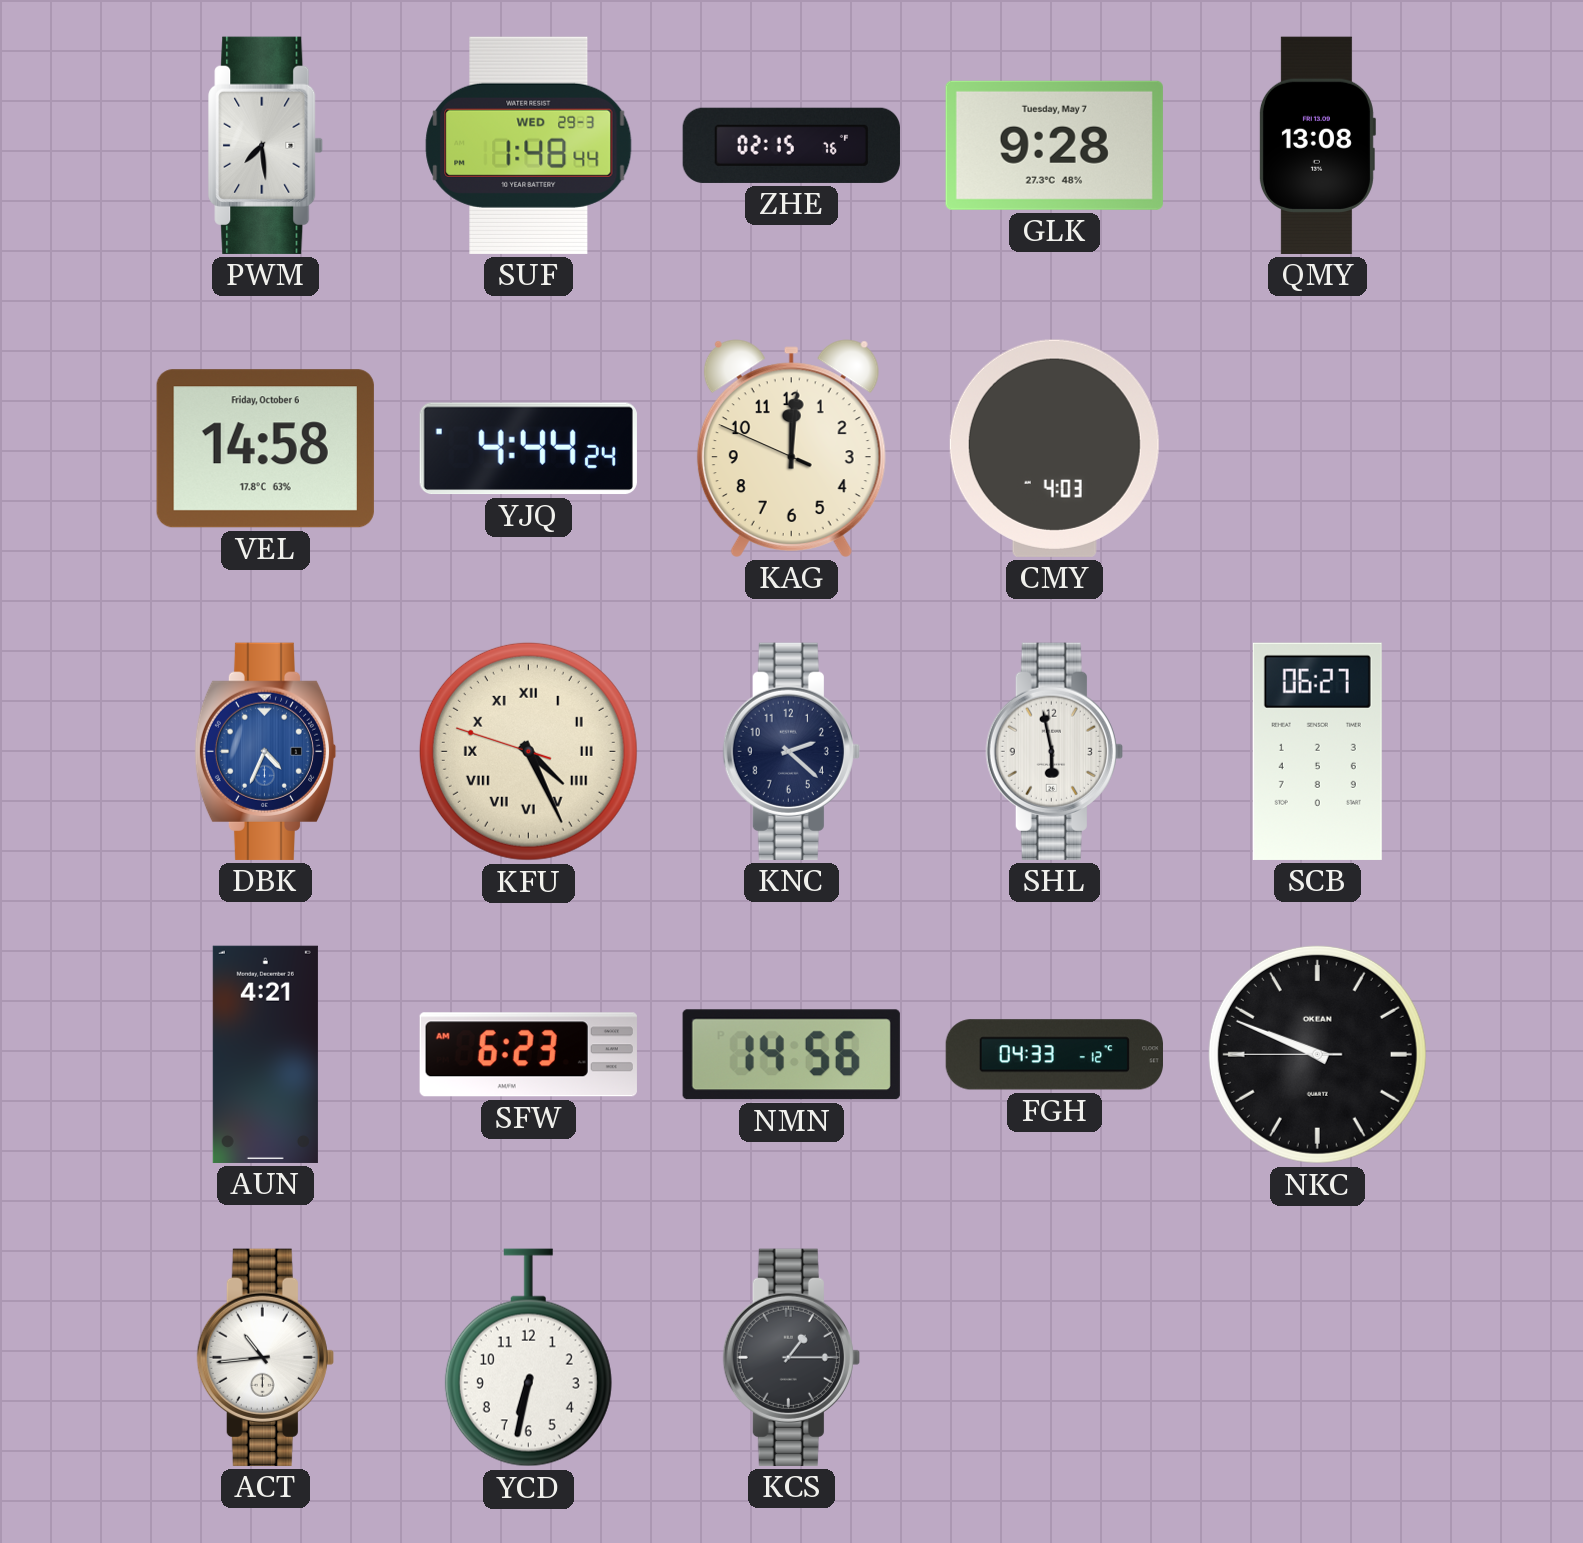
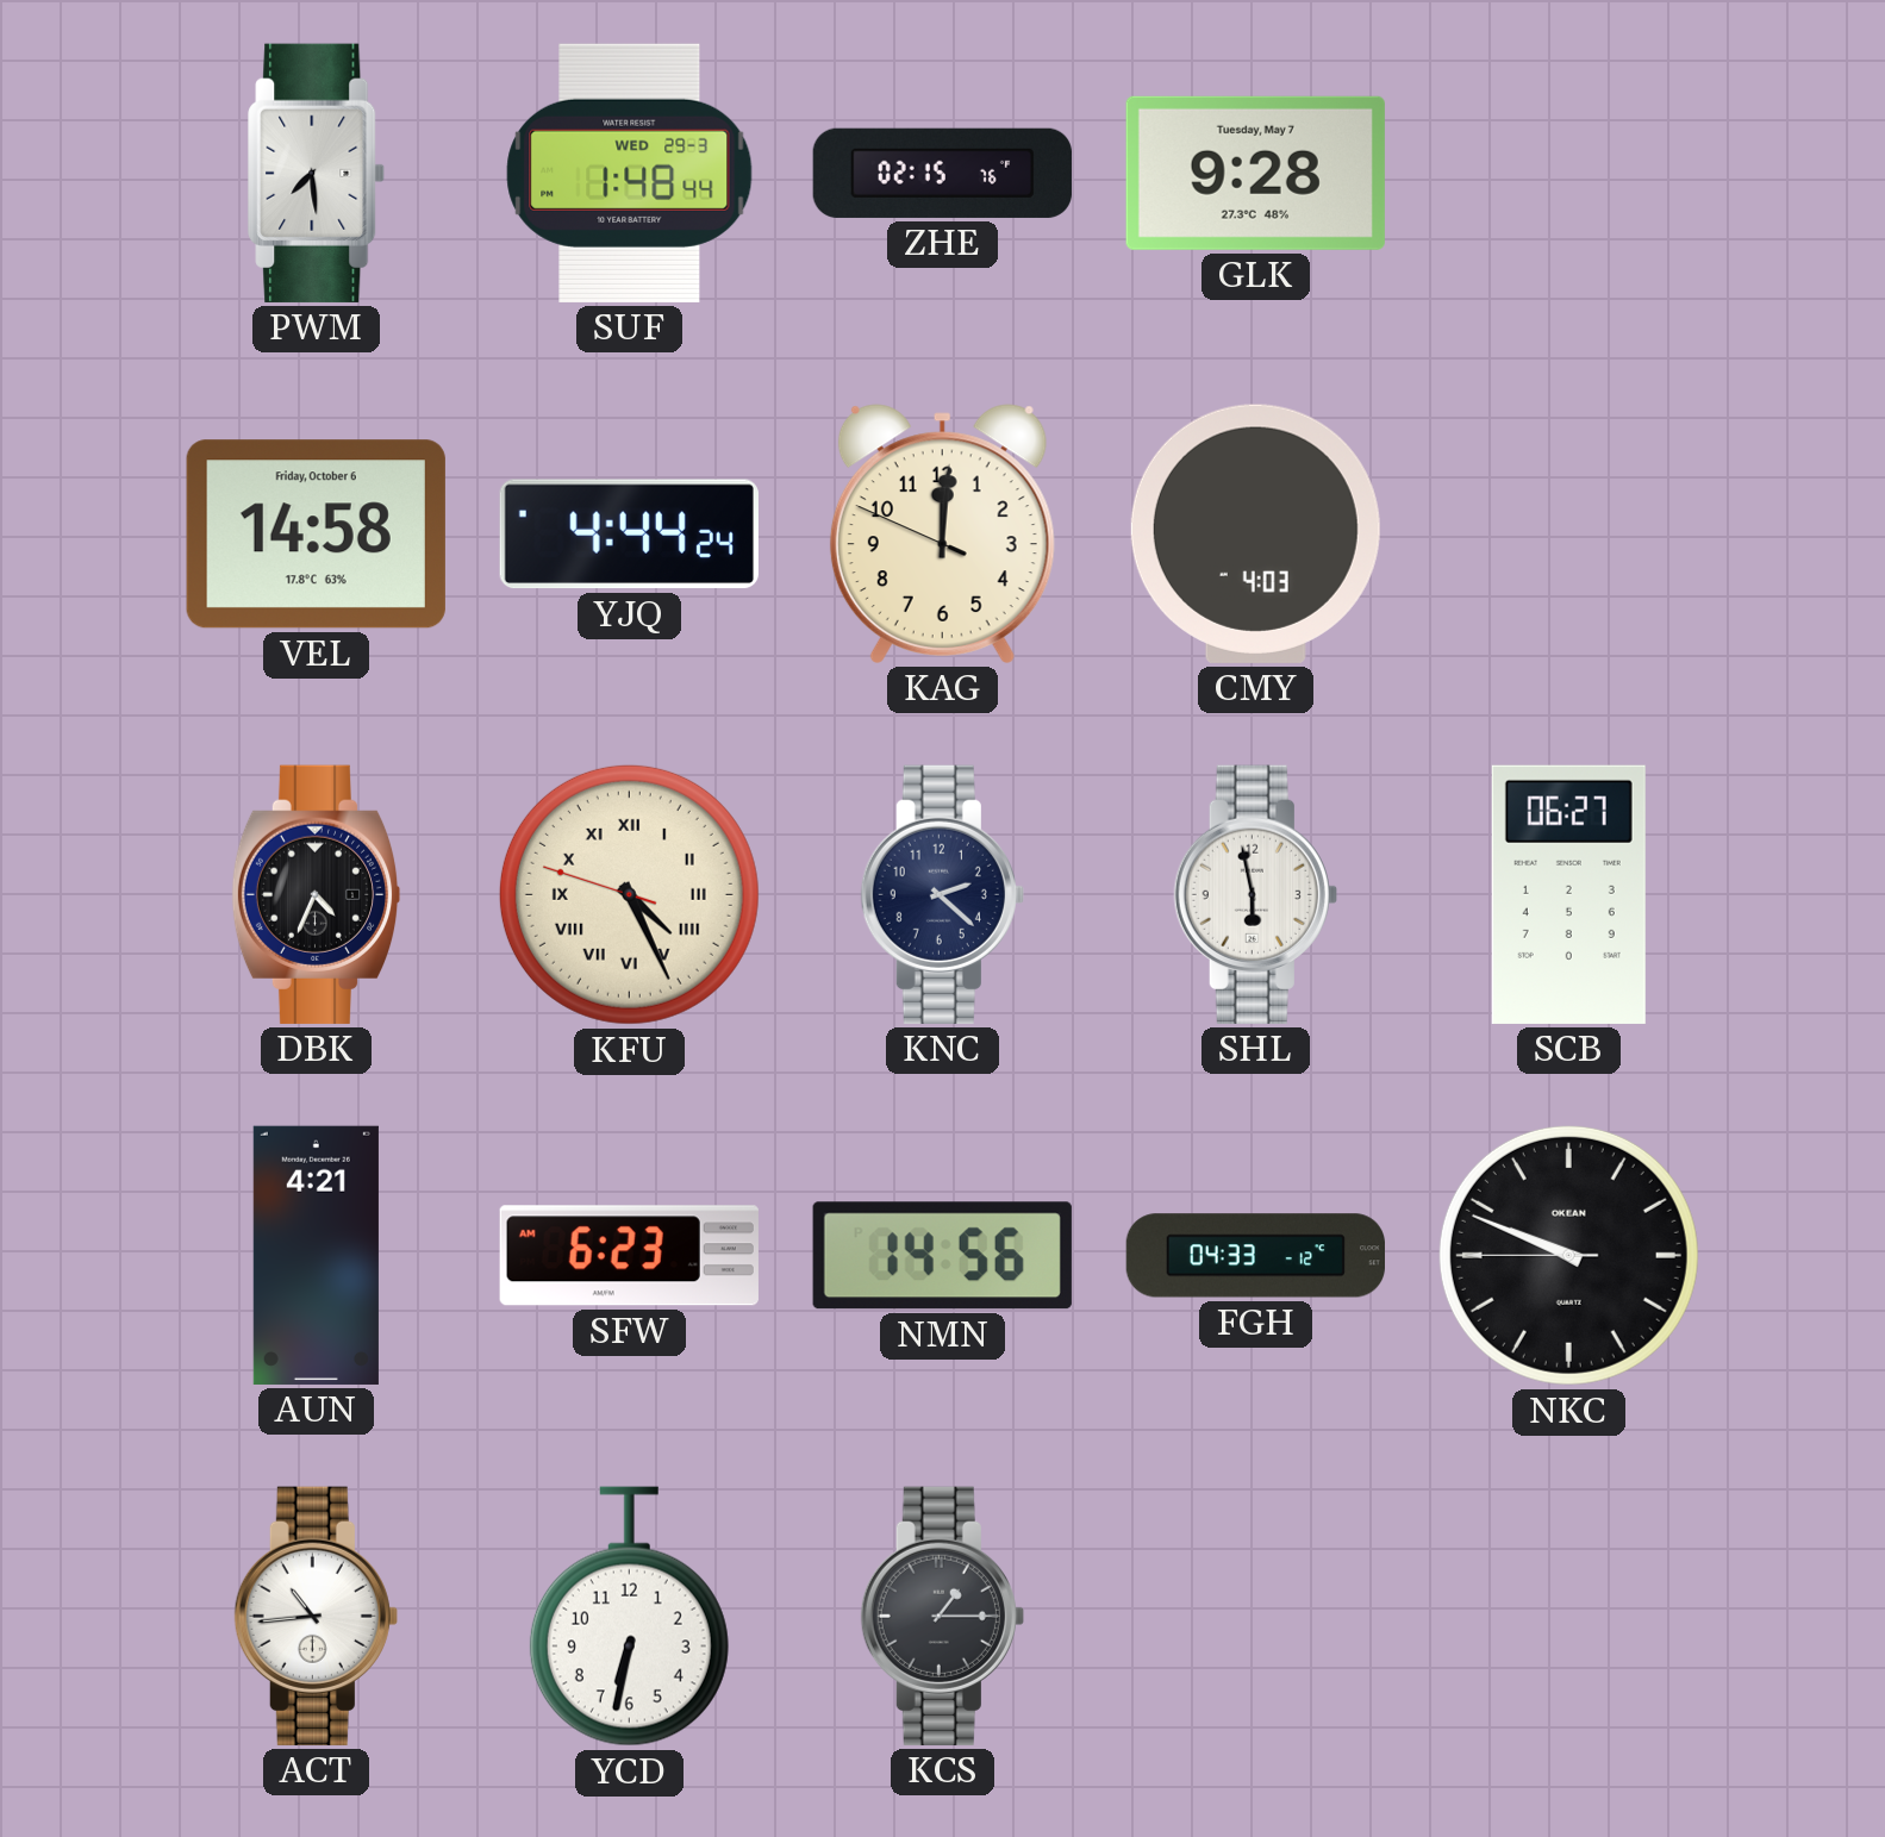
QMY: 13:08 -> none (1317, 145)
DBK dial: blue -> black (316, 894)
